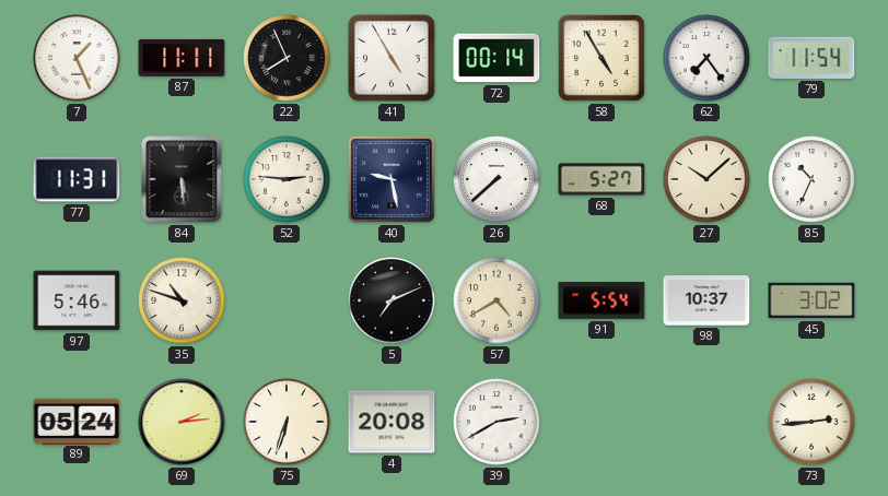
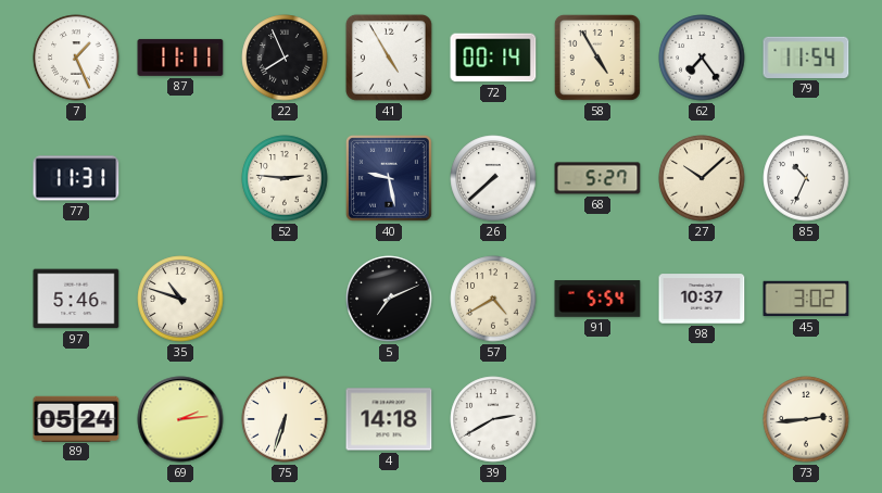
84: 5:29 -> none (182, 179)
4: 20:08 -> 14:18 (389, 419)
